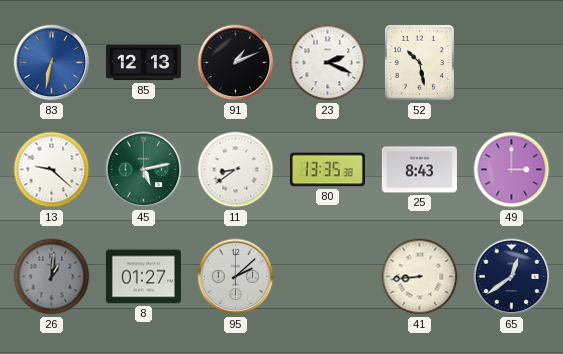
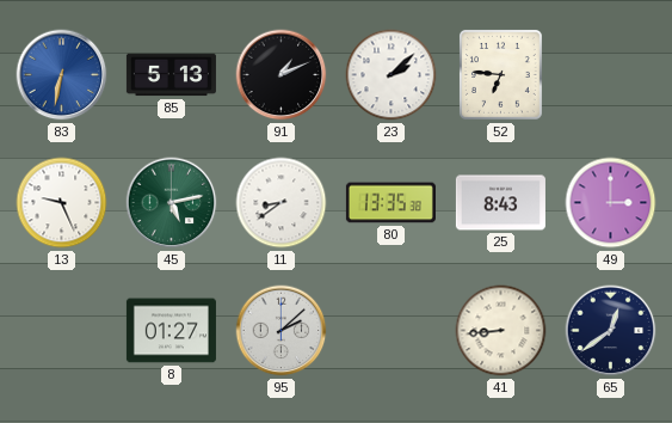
85: 12:13 -> 5:13 (171, 75)
23: 2:19 -> 2:08 (392, 75)
52: 10:28 -> 6:46 (500, 75)
13: 9:22 -> 9:26 (62, 203)
26: 1:01 -> none (52, 277)
